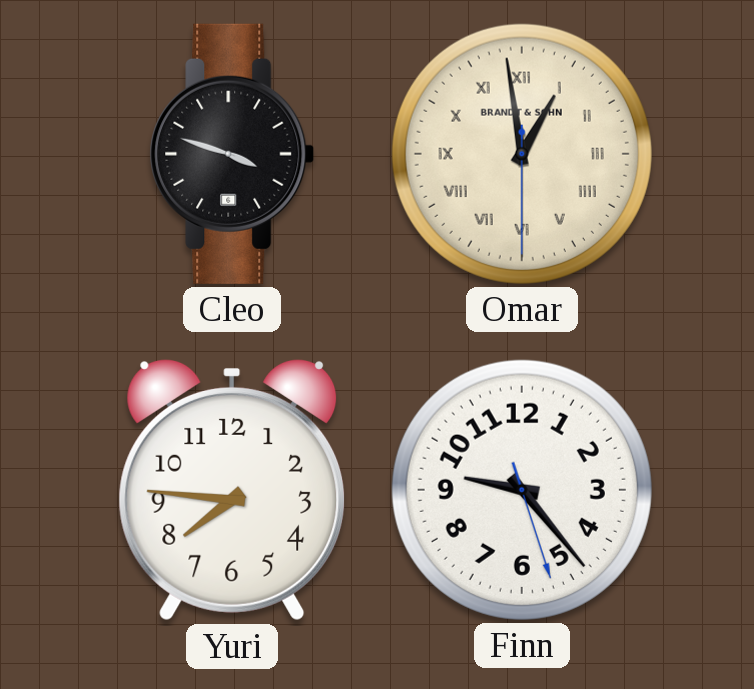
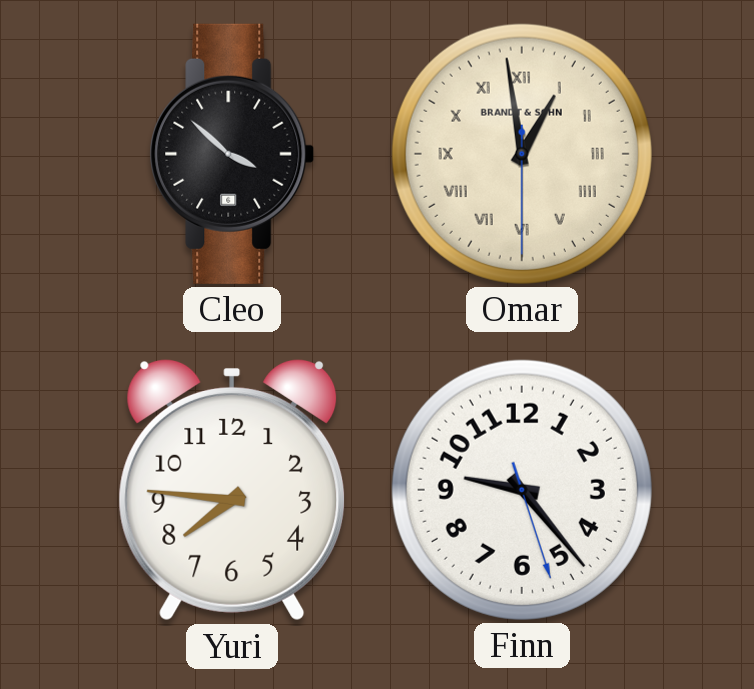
Cleo: 3:48 -> 3:52 (232, 154)
